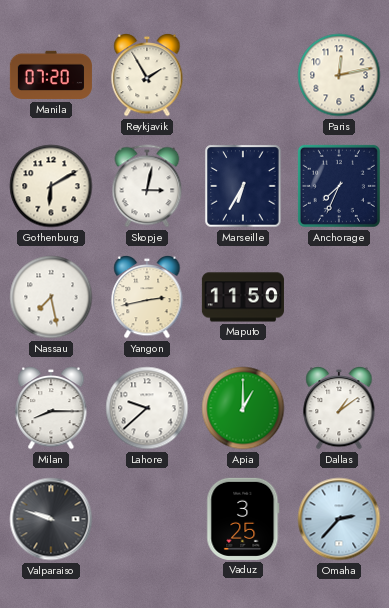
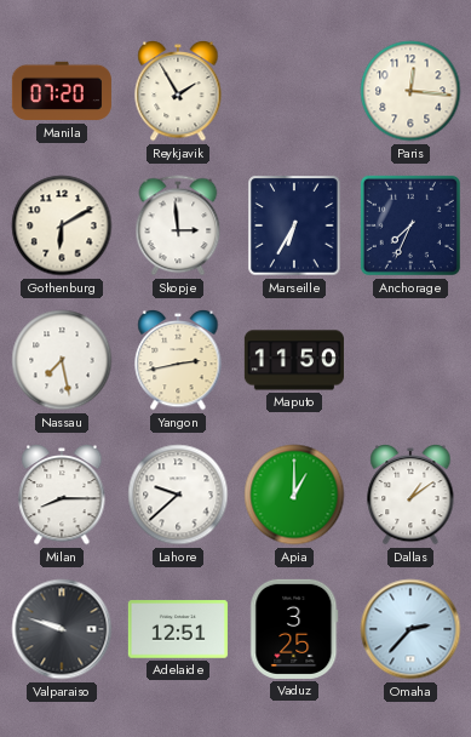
Paris: 12:13 -> 12:16 (410, 91)
Skopje: 3:02 -> 2:59 (178, 225)
Adelaide: none -> 12:51 (178, 629)
